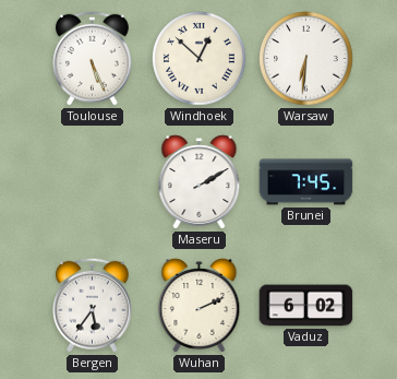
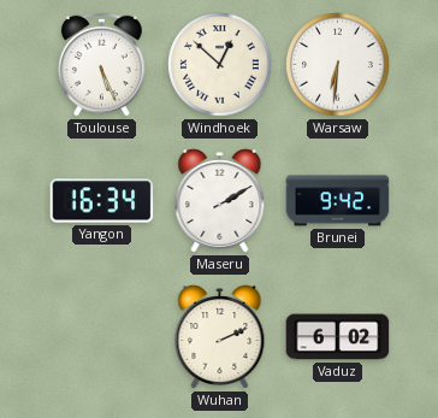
Yangon: none -> 16:34 (102, 201)
Brunei: 7:45 -> 9:42 (338, 201)
Bergen: 5:36 -> none (92, 305)
